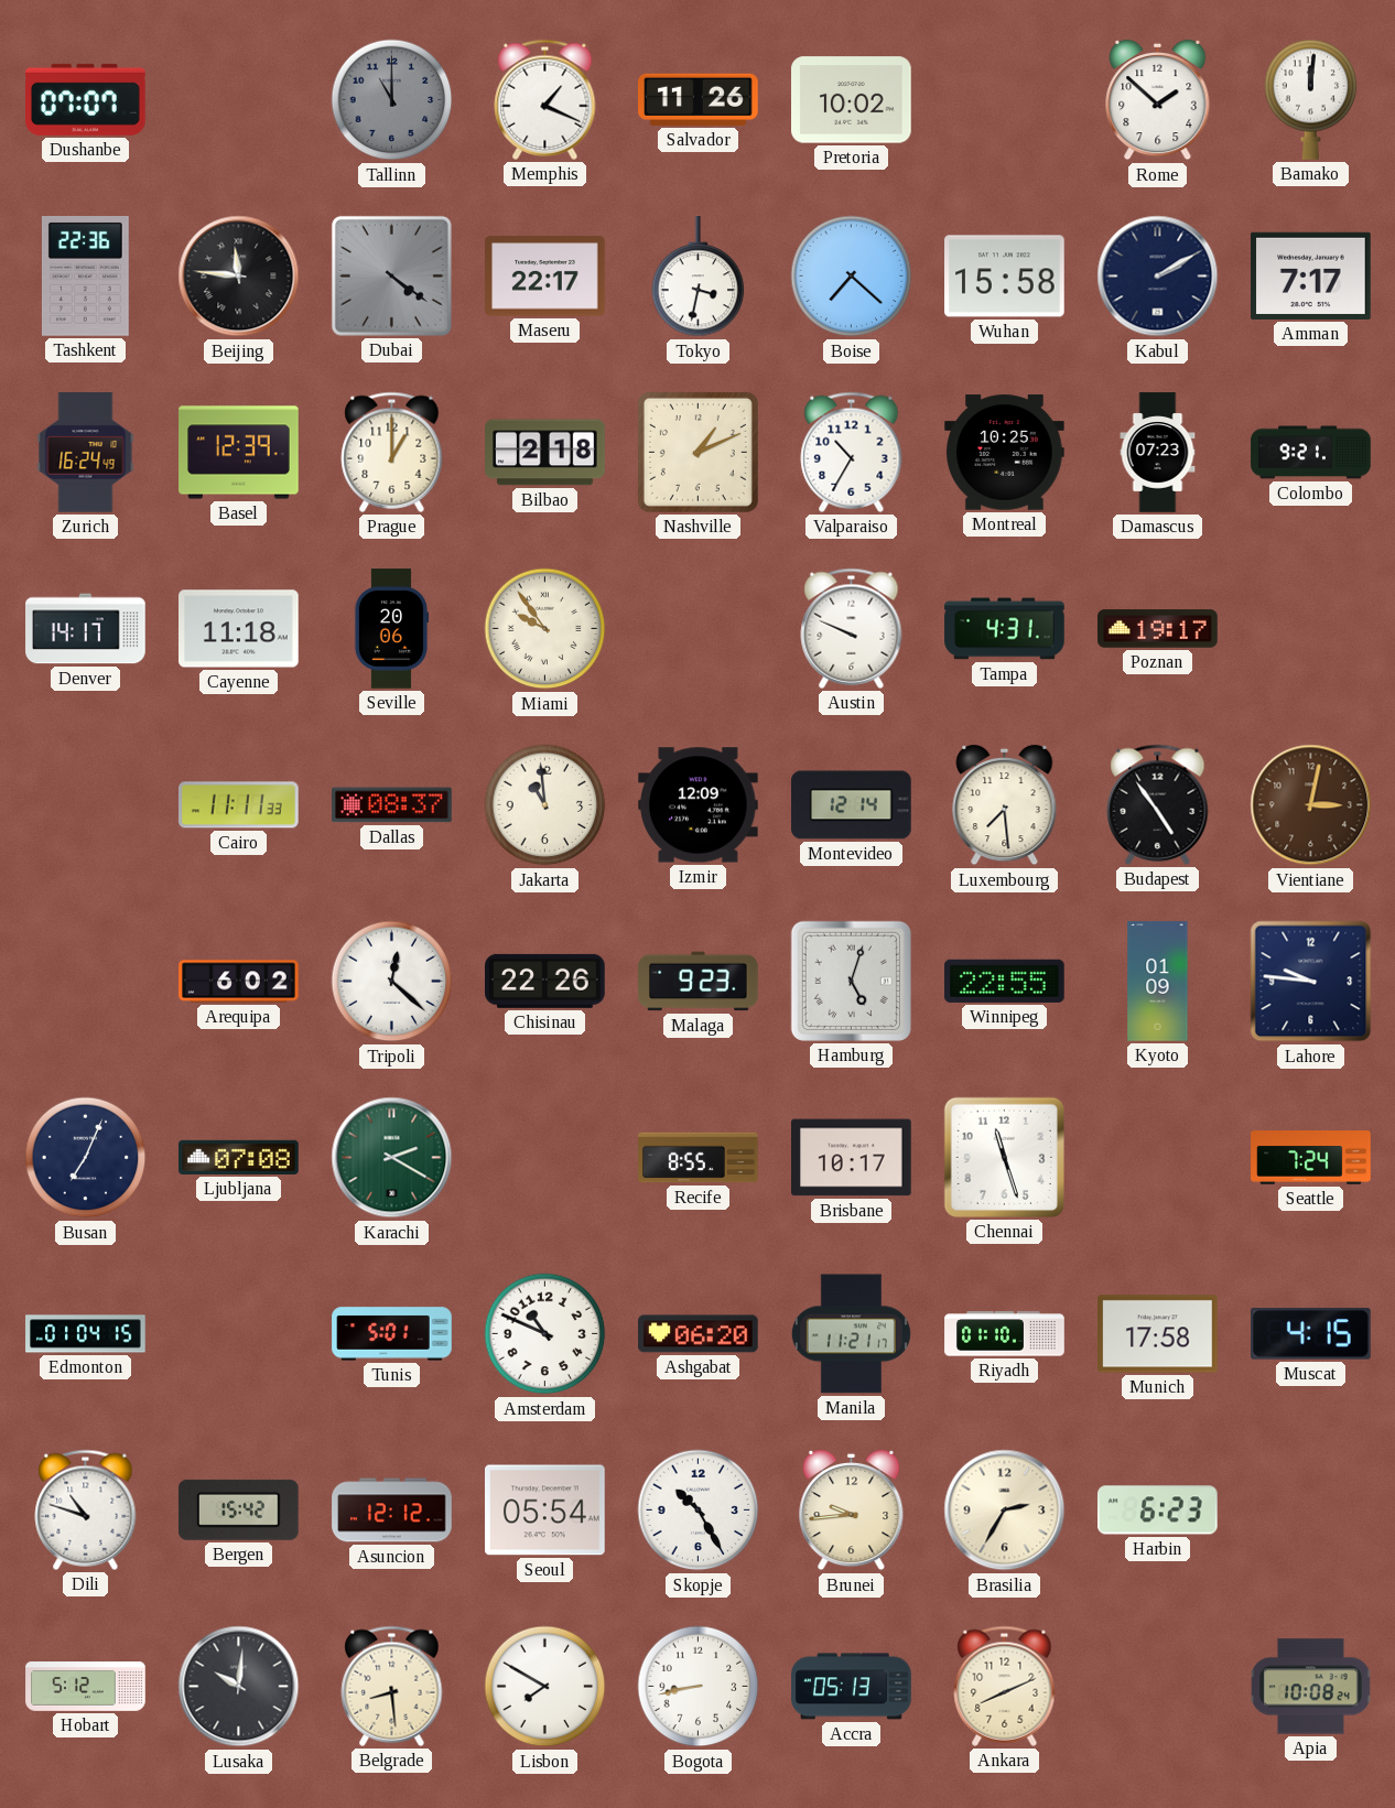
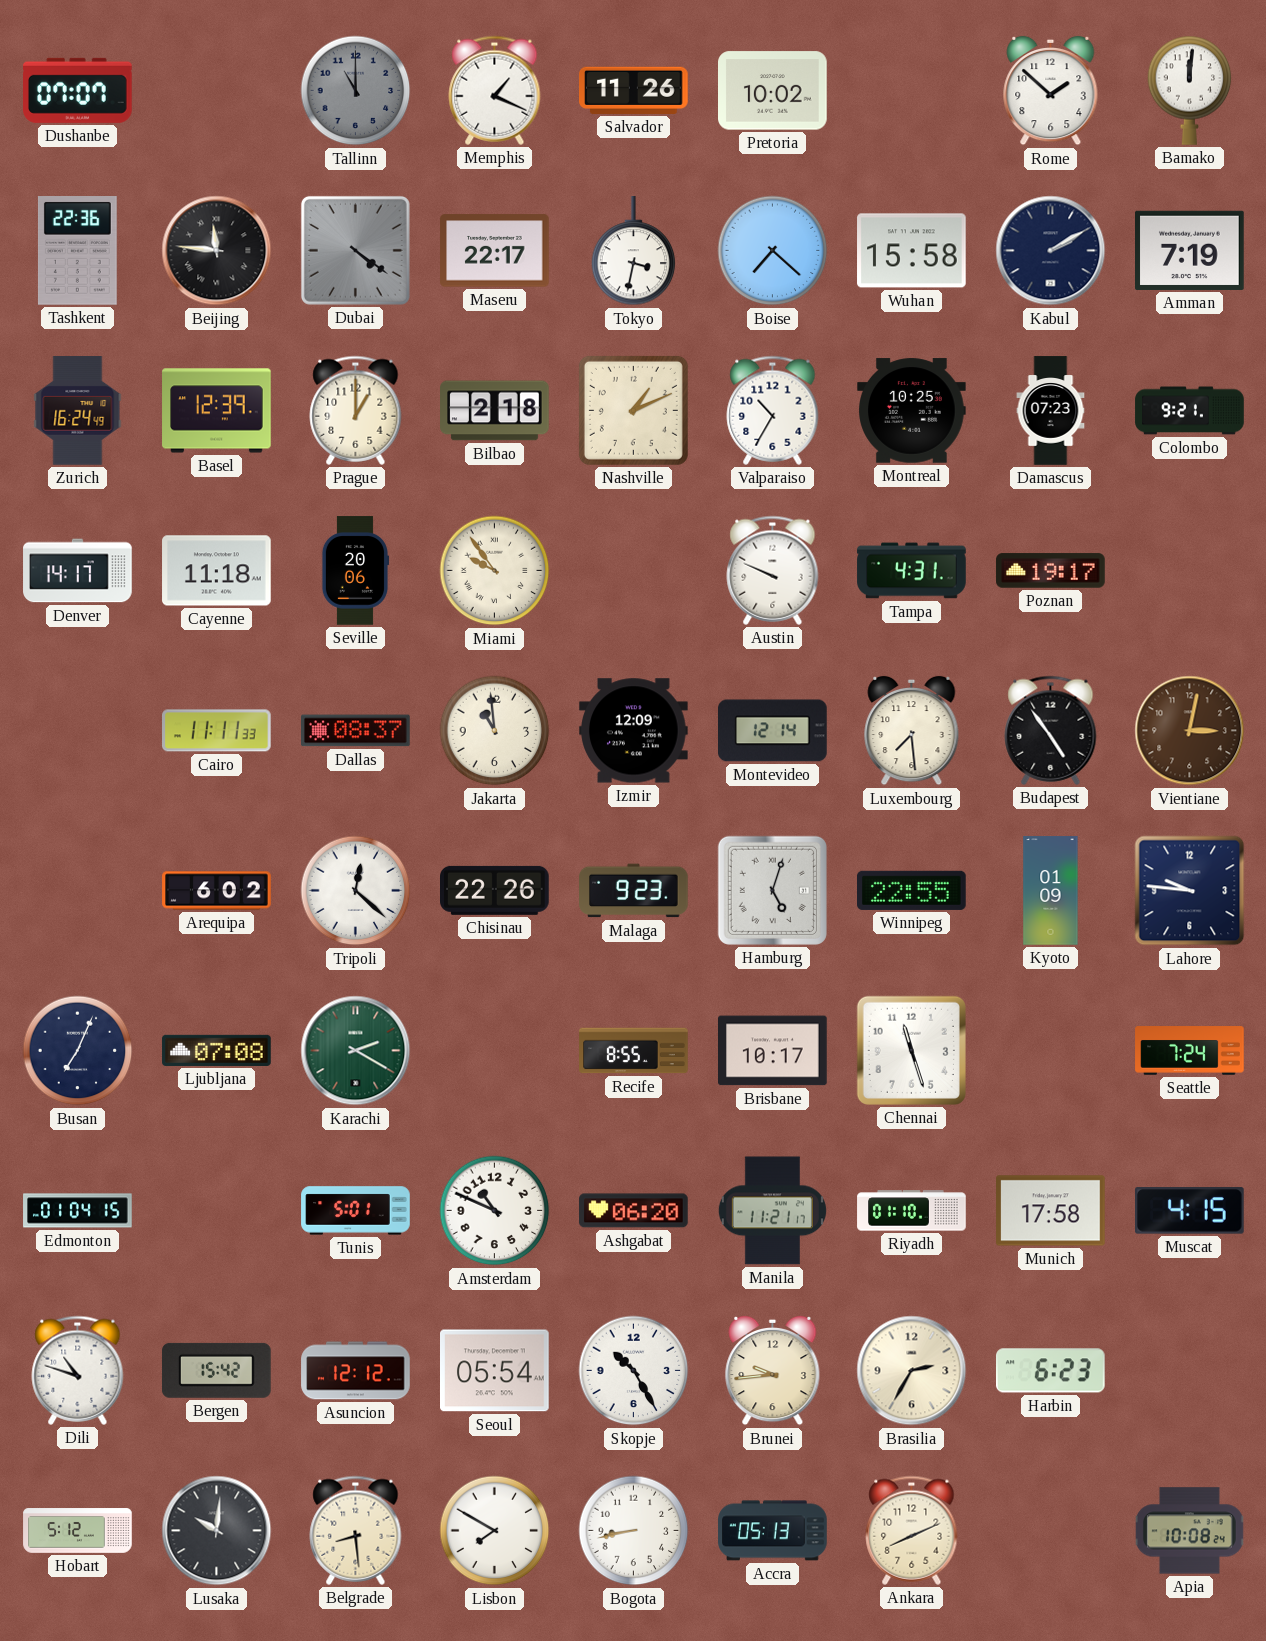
Amman: 7:17 -> 7:19 (1190, 250)
